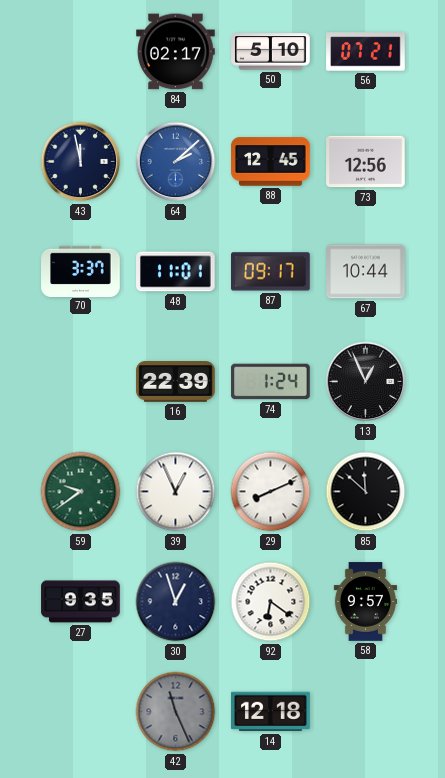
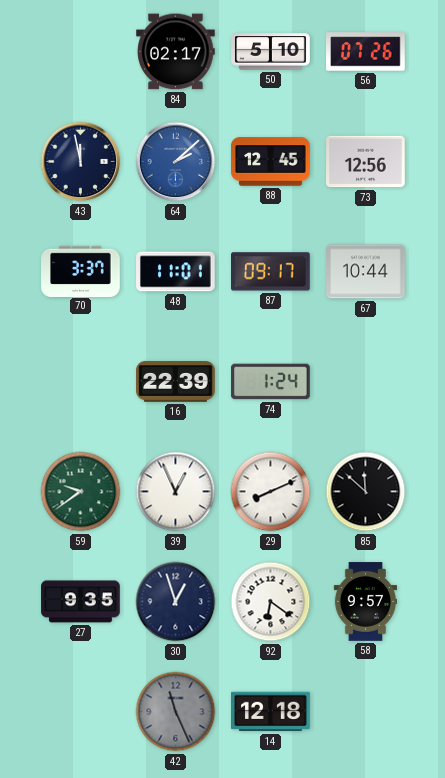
56: 07:21 -> 07:26 (366, 52)
13: 12:56 -> none (366, 382)
